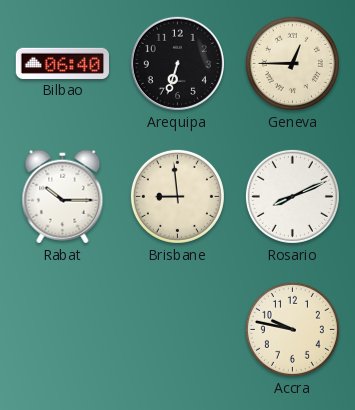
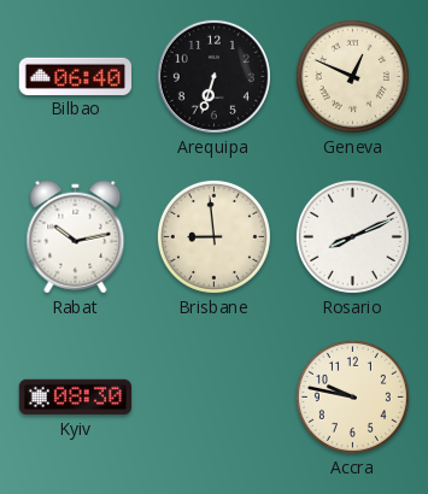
Geneva: 12:45 -> 12:49 (352, 76)
Rabat: 10:15 -> 10:13 (76, 237)
Kyiv: none -> 08:30 (75, 398)
